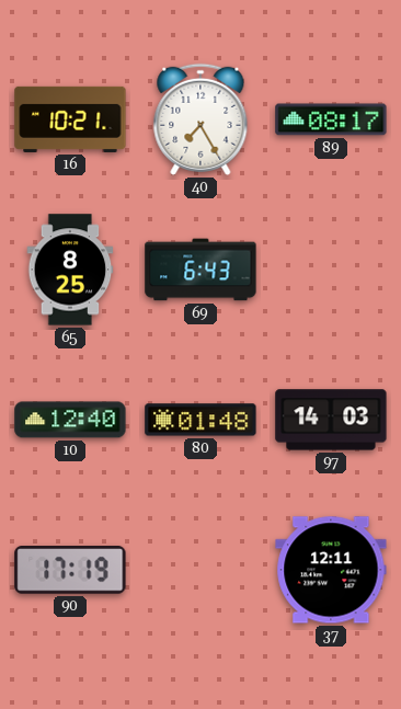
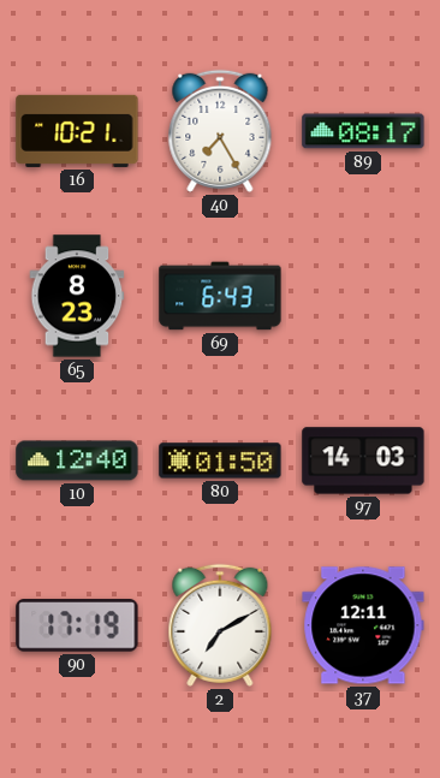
65: 8:25 -> 8:23 (77, 296)
80: 01:48 -> 01:50 (220, 461)
2: none -> 7:10 (220, 625)
